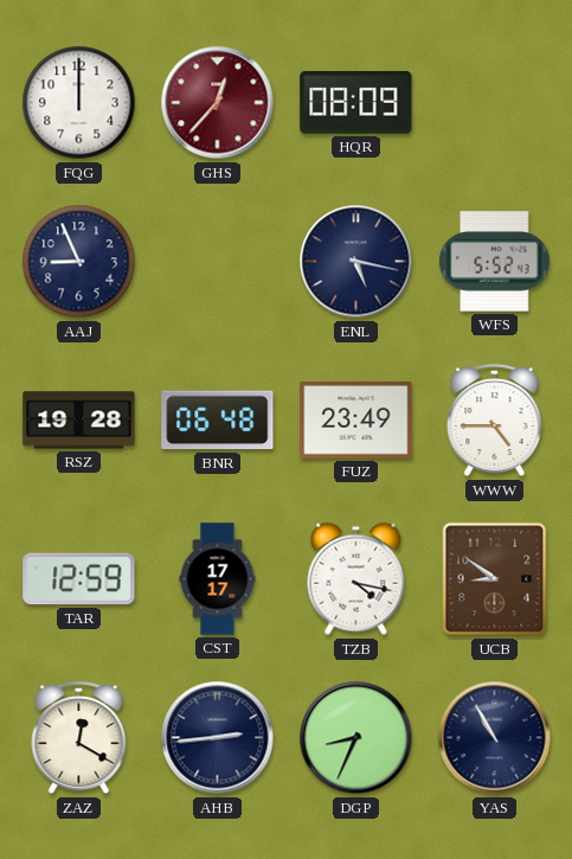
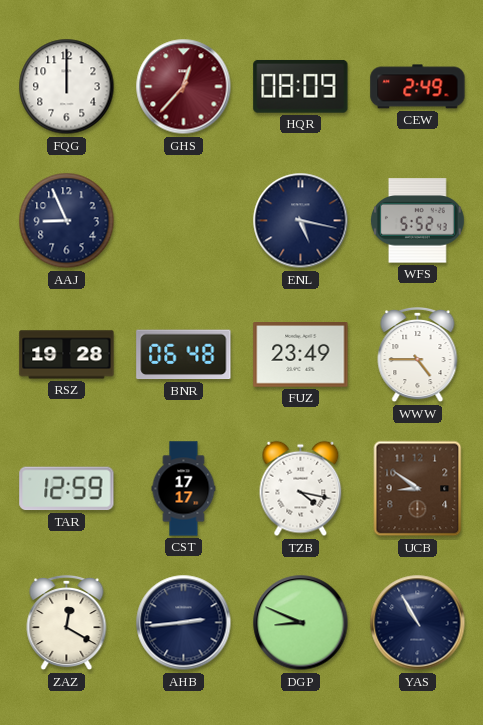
CEW: none -> 2:49 (418, 87)
DGP: 8:34 -> 8:49 (301, 623)
